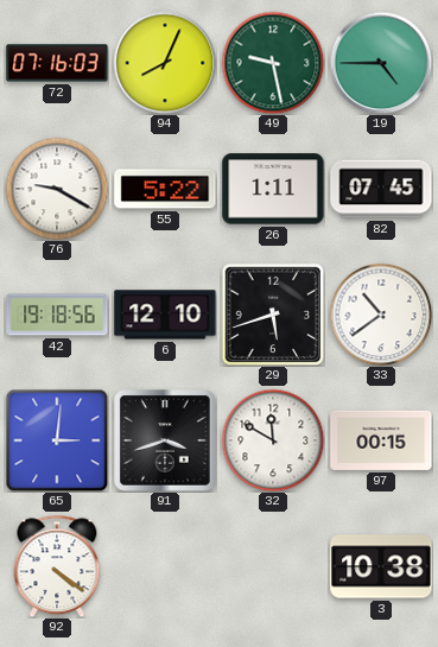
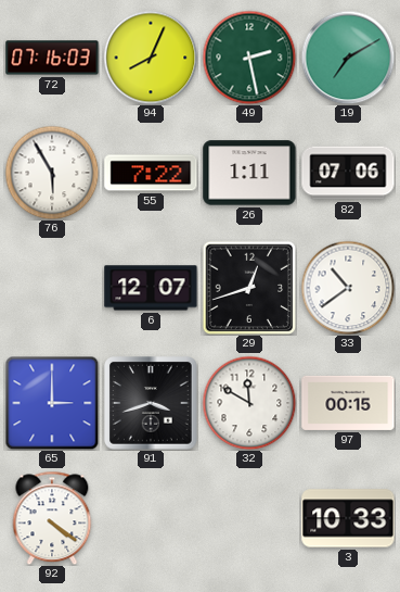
49: 9:28 -> 2:28 (249, 58)
19: 4:45 -> 7:10 (348, 58)
76: 9:20 -> 5:55 (52, 173)
55: 5:22 -> 7:22 (151, 173)
82: 07:45 -> 07:06 (348, 173)
42: 19:18 -> none (57, 315)
6: 12:10 -> 12:07 (151, 288)
29: 5:42 -> 12:42 (249, 288)
65: 3:01 -> 3:00 (52, 403)
3: 10:38 -> 10:33 (348, 518)
